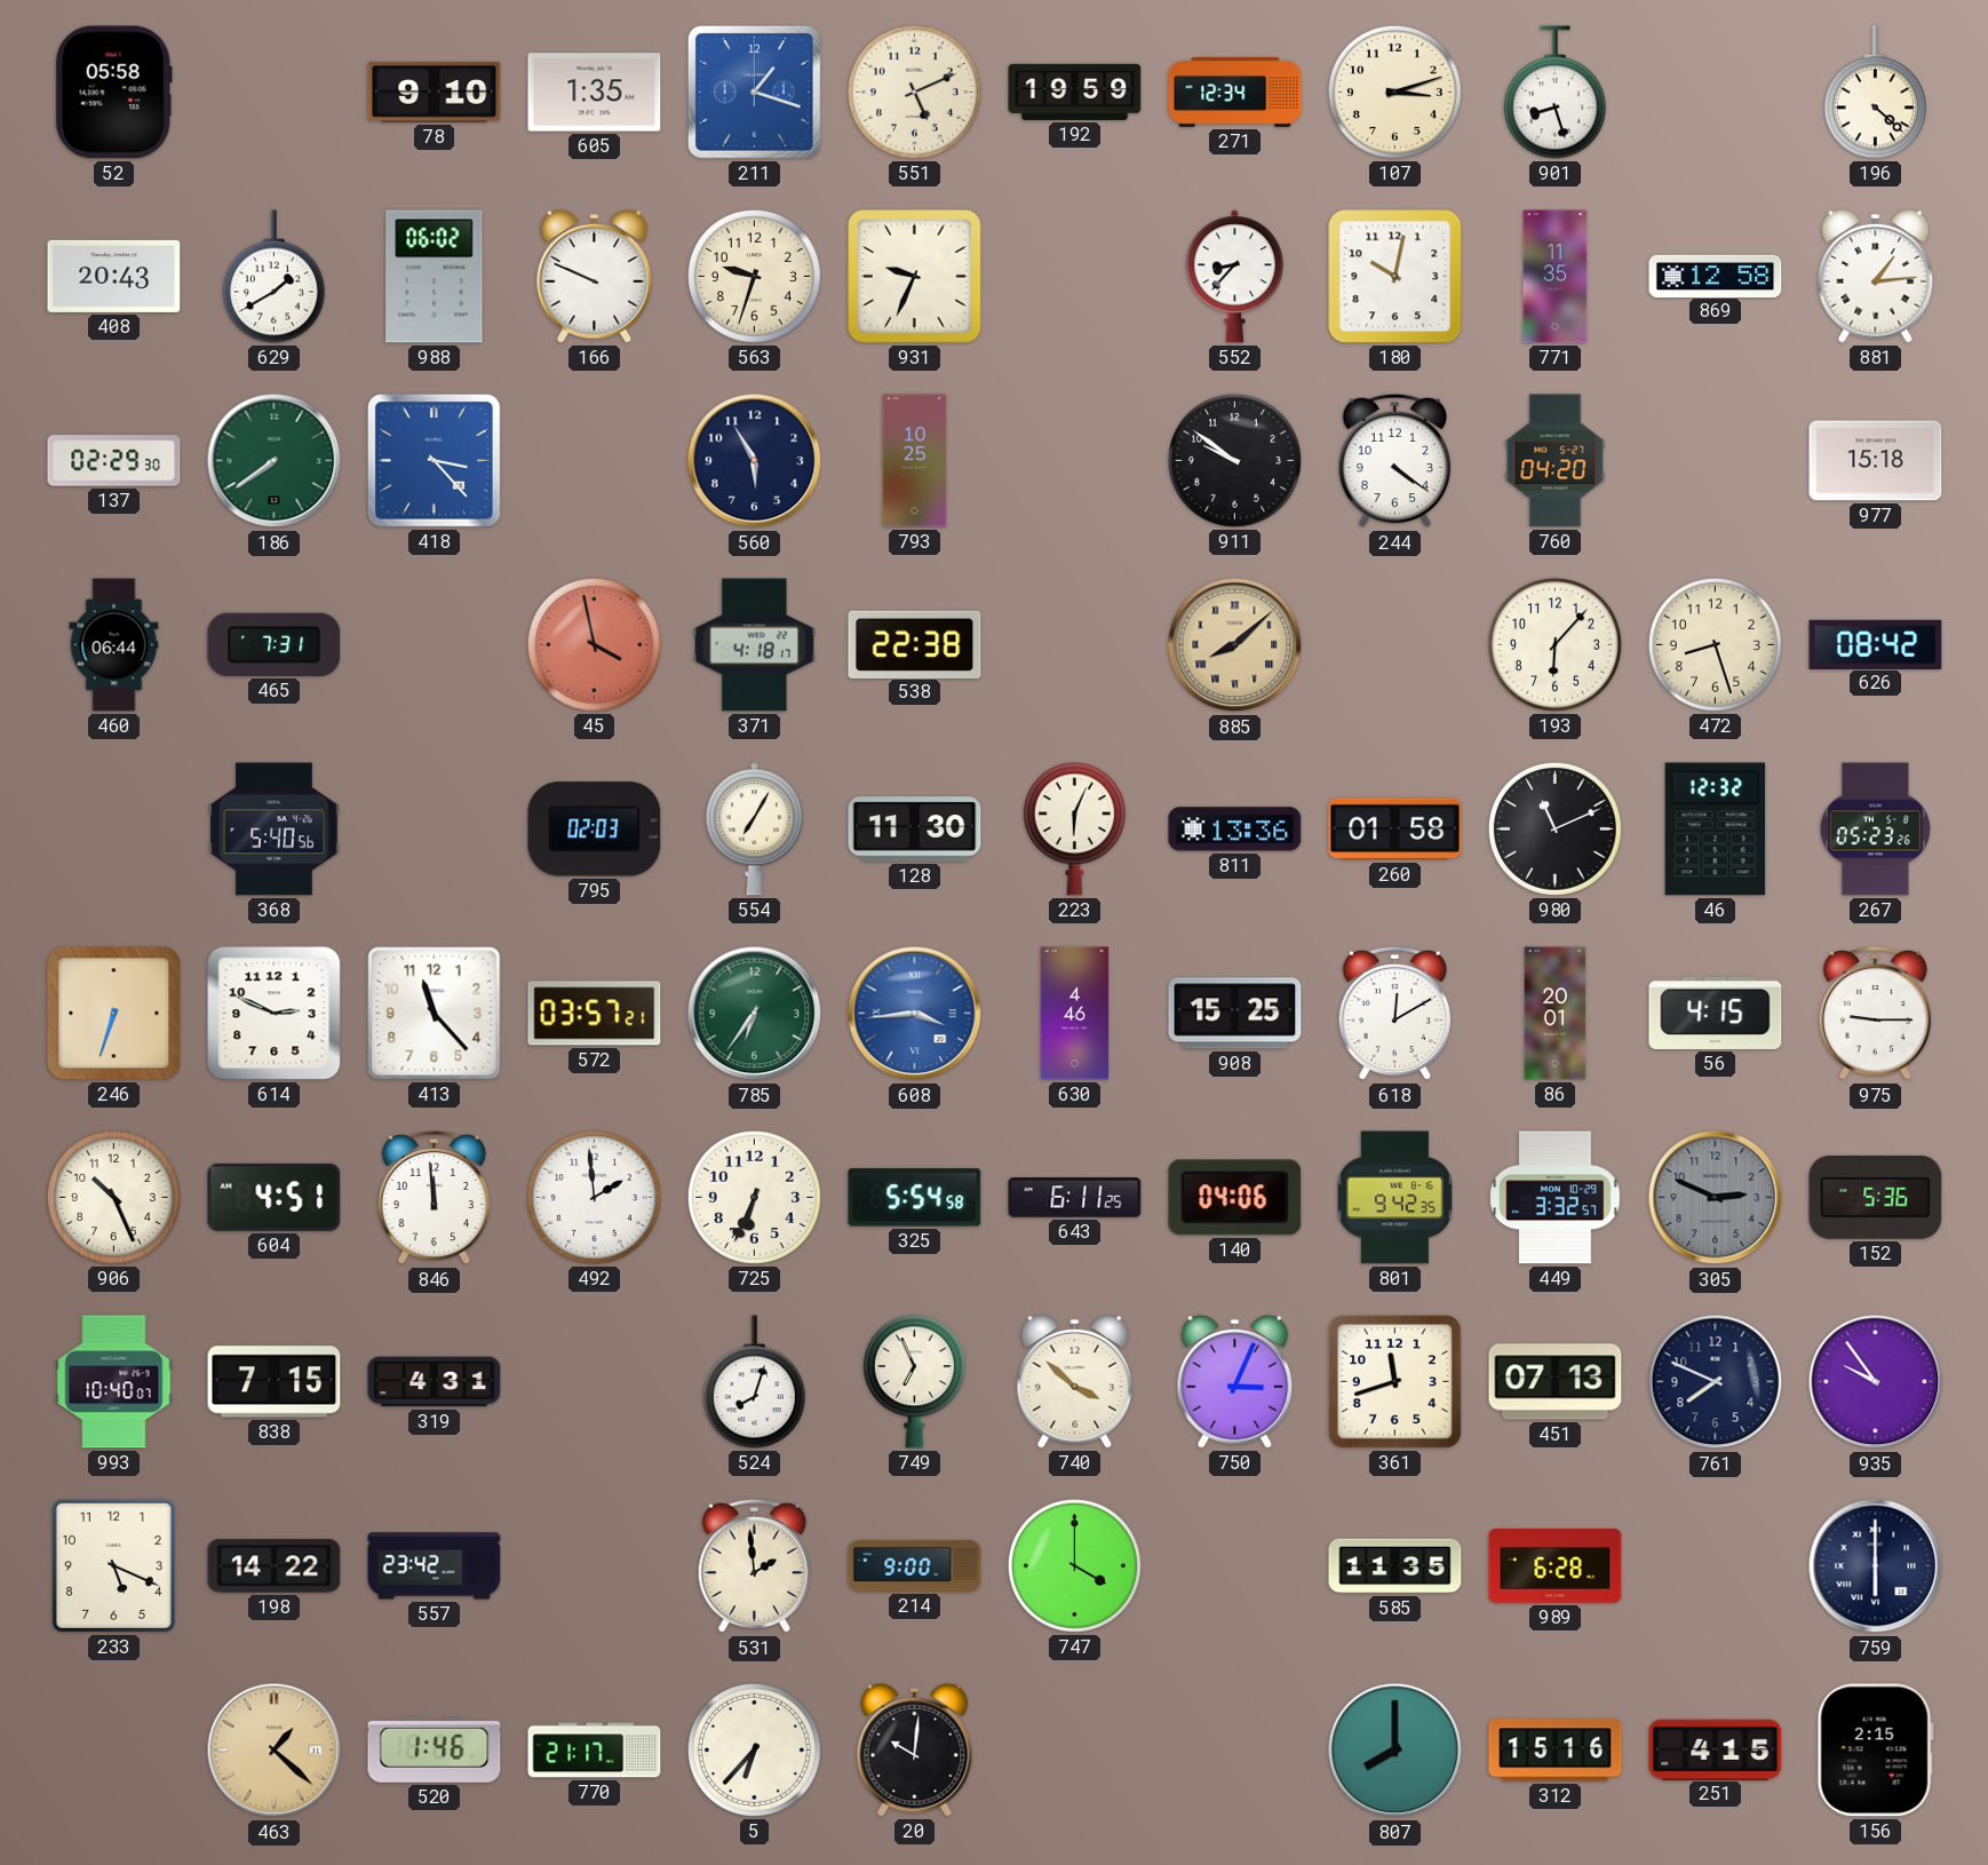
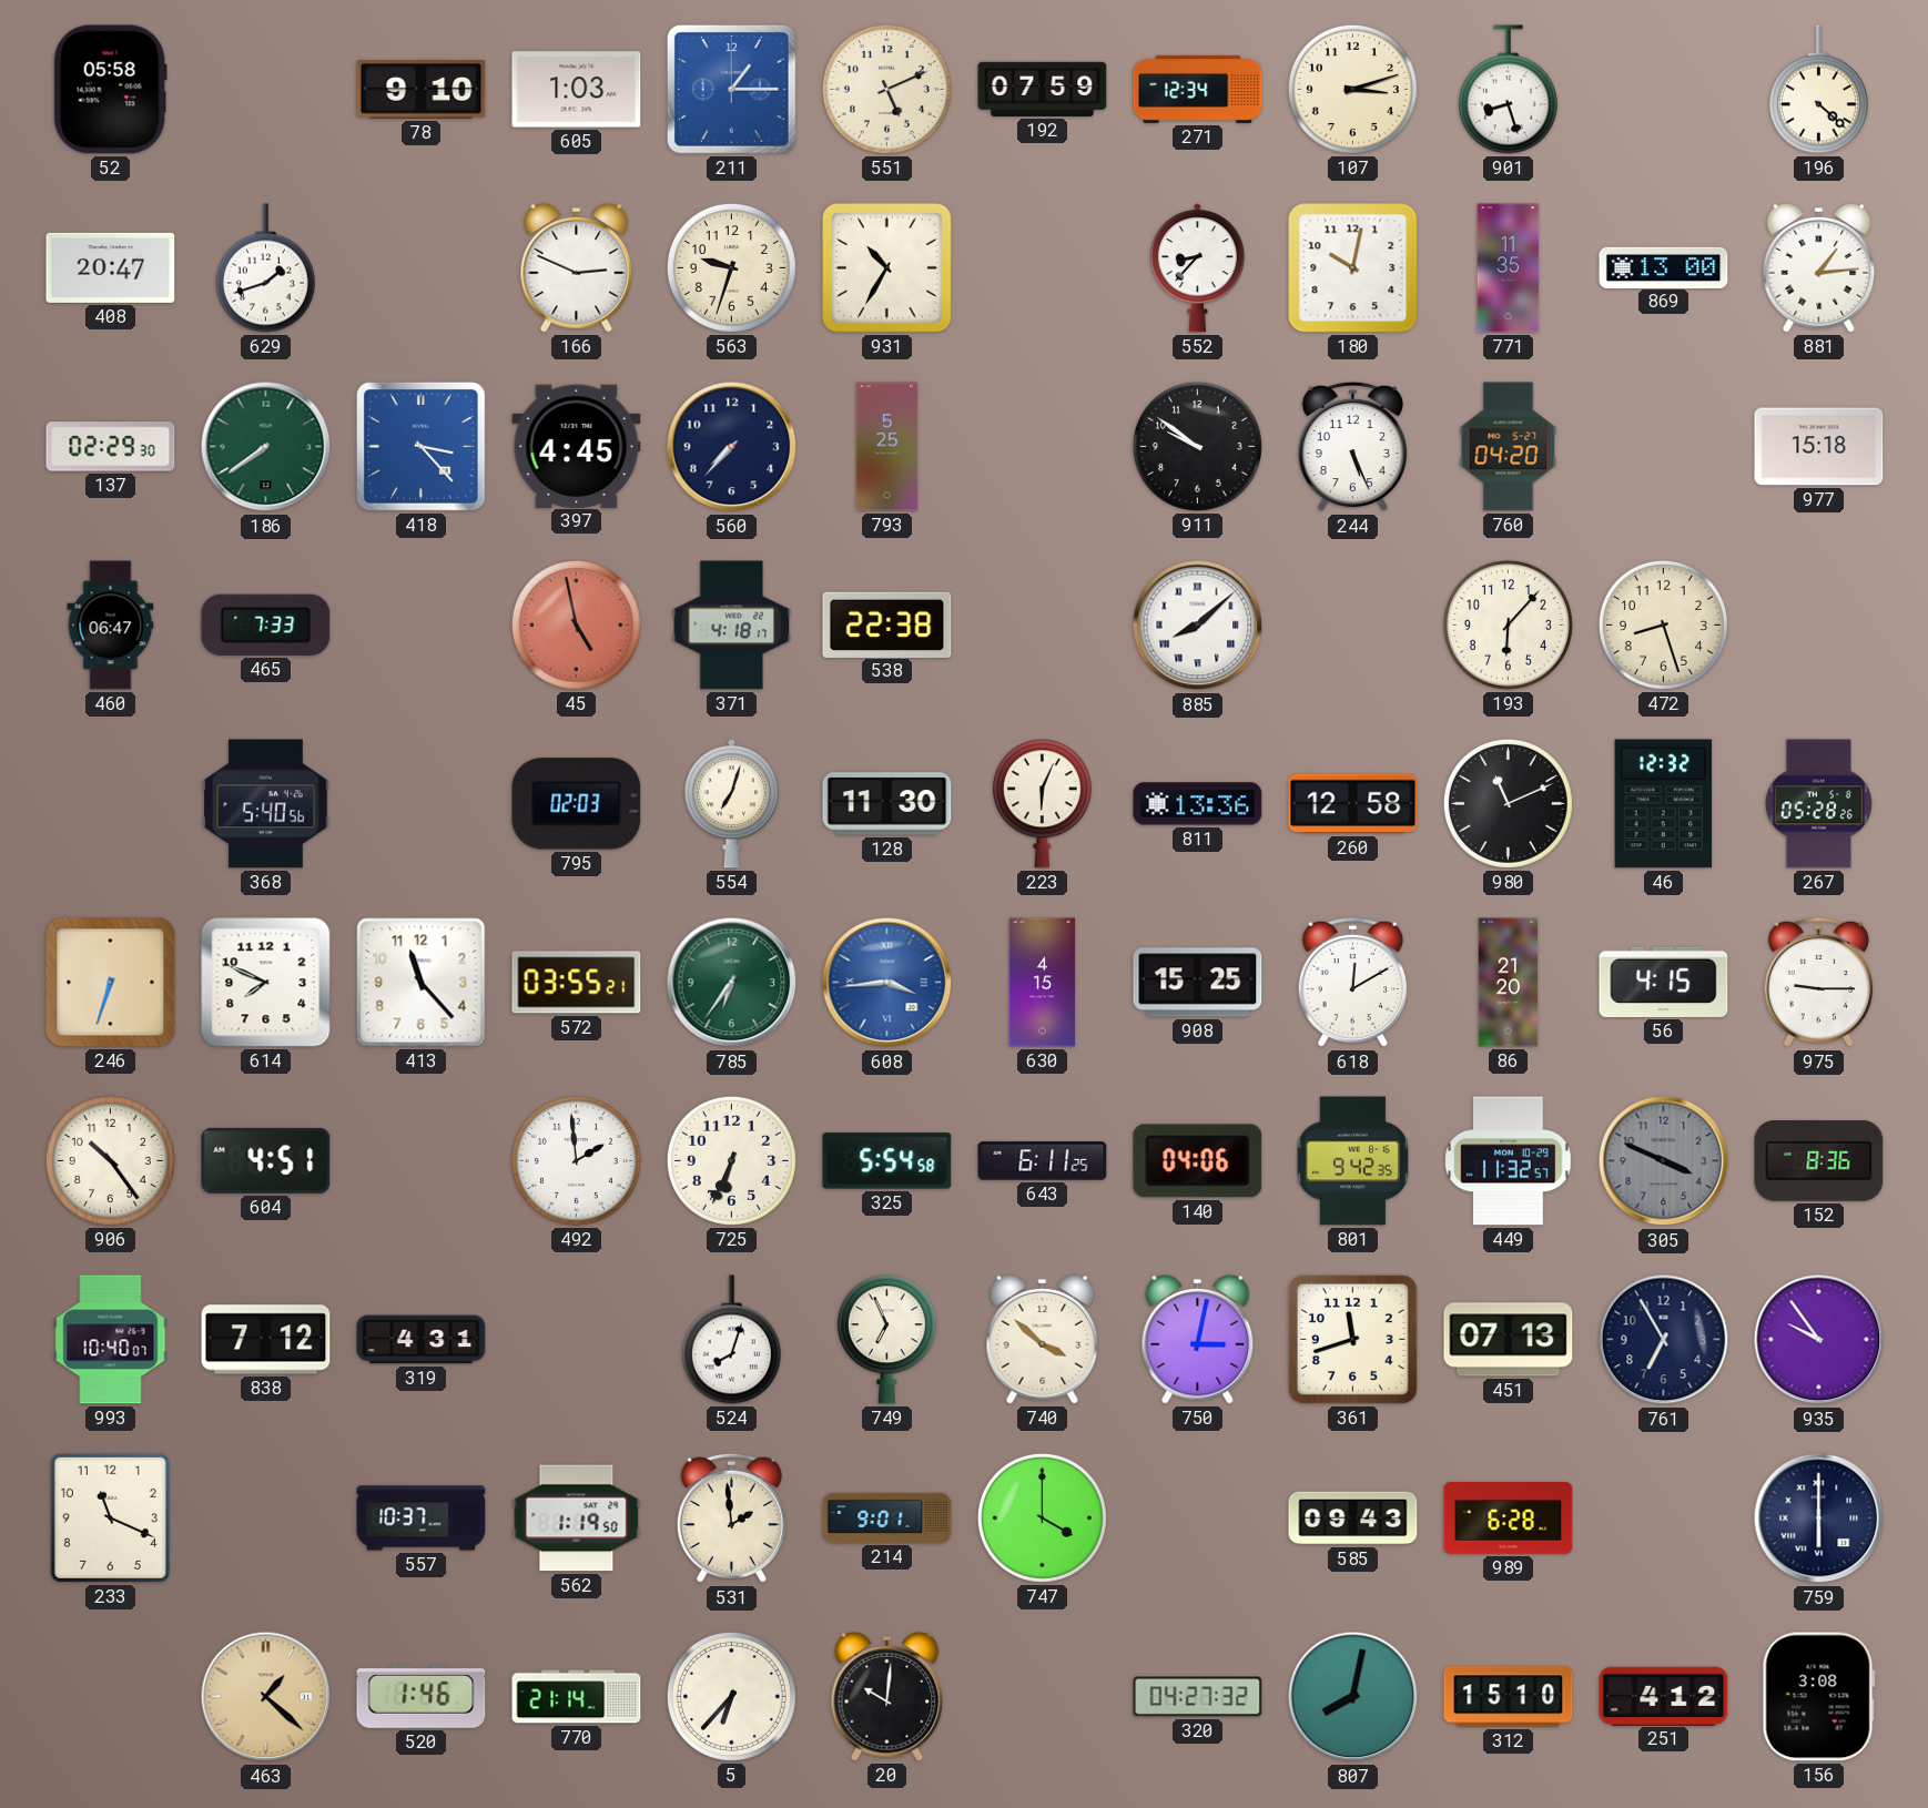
605: 1:35 -> 1:03 (577, 90)
211: 1:18 -> 1:15 (731, 89)
192: 19:59 -> 07:59 (1043, 89)
408: 20:43 -> 20:47 (111, 267)
629: 1:40 -> 1:42 (265, 268)
988: 06:02 -> none (435, 277)
166: 9:49 -> 2:49 (577, 267)
931: 9:34 -> 10:35 (886, 267)
869: 12:58 -> 13:00 (1664, 267)
397: none -> 4:45 (577, 446)
560: 5:55 -> 7:37 (732, 447)
793: 10:25 -> 5:25 (887, 447)
244: 4:21 -> 5:26 (1352, 447)
460: 06:44 -> 06:47 (111, 626)
465: 7:31 -> 7:33 (266, 624)
45: 3:58 -> 4:58 (576, 624)
885 dial: champagne -> white (1198, 626)
626: 08:42 -> none (1876, 644)
554: 7:05 -> 7:03 (731, 804)
260: 01:58 -> 12:58 (1353, 804)
267: 05:23 -> 05:28 (1818, 804)
614: 2:49 -> 7:49 (266, 983)
572: 03:57 -> 03:55 (577, 983)
630: 4:46 -> 4:15 (1043, 983)
86: 20:01 -> 21:20 (1509, 983)
906: 10:26 -> 10:24 (110, 1160)
846: 11:59 -> none (434, 1198)
449: 3:32 -> 11:32 (1509, 1161)
305: 2:49 -> 3:49 (1664, 1161)
152: 5:36 -> 8:36 (1819, 1161)
838: 7:15 -> 7:12 (266, 1340)
750: 3:04 -> 3:02 (1198, 1339)
761: 7:49 -> 6:55 (1664, 1340)
233: 5:19 -> 11:19 (110, 1517)
198: 14:22 -> none (275, 1566)
557: 23:42 -> 10:37 (422, 1518)
562: none -> 1:19 (577, 1518)
214: 9:00 -> 9:01 (887, 1517)
585: 11:35 -> 09:43 (1353, 1518)
770: 21:17 -> 21:14 (577, 1697)
320: none -> 04:27 (1198, 1697)
807: 8:00 -> 8:02 (1353, 1697)
312: 15:16 -> 15:10 (1509, 1697)
251: 4:15 -> 4:12 (1664, 1696)
156: 2:15 -> 3:08 (1818, 1697)
